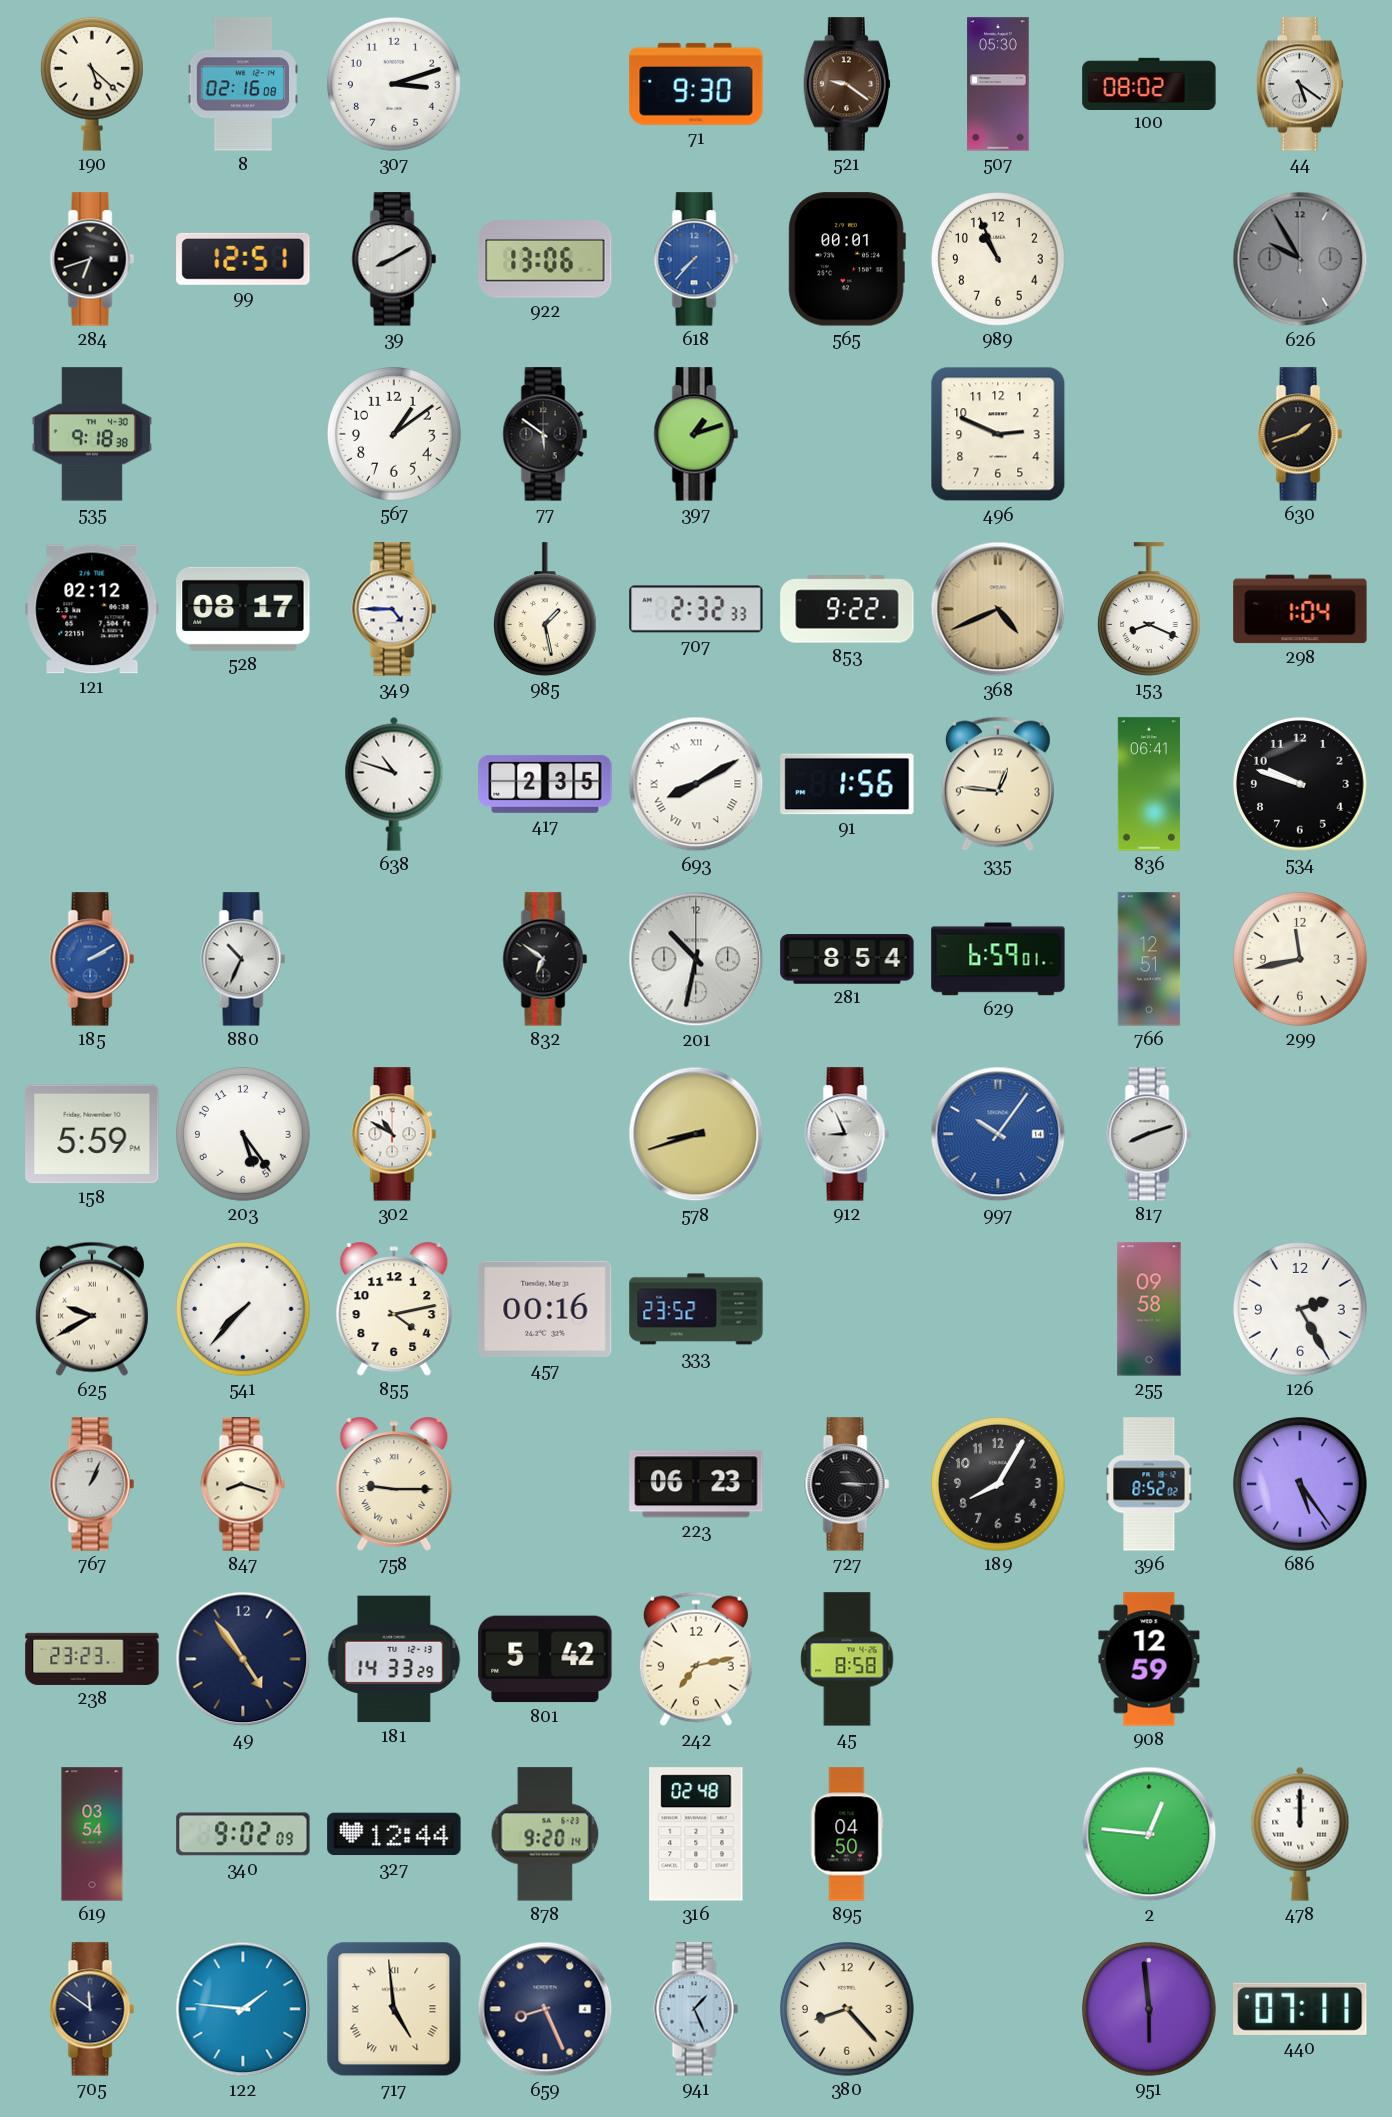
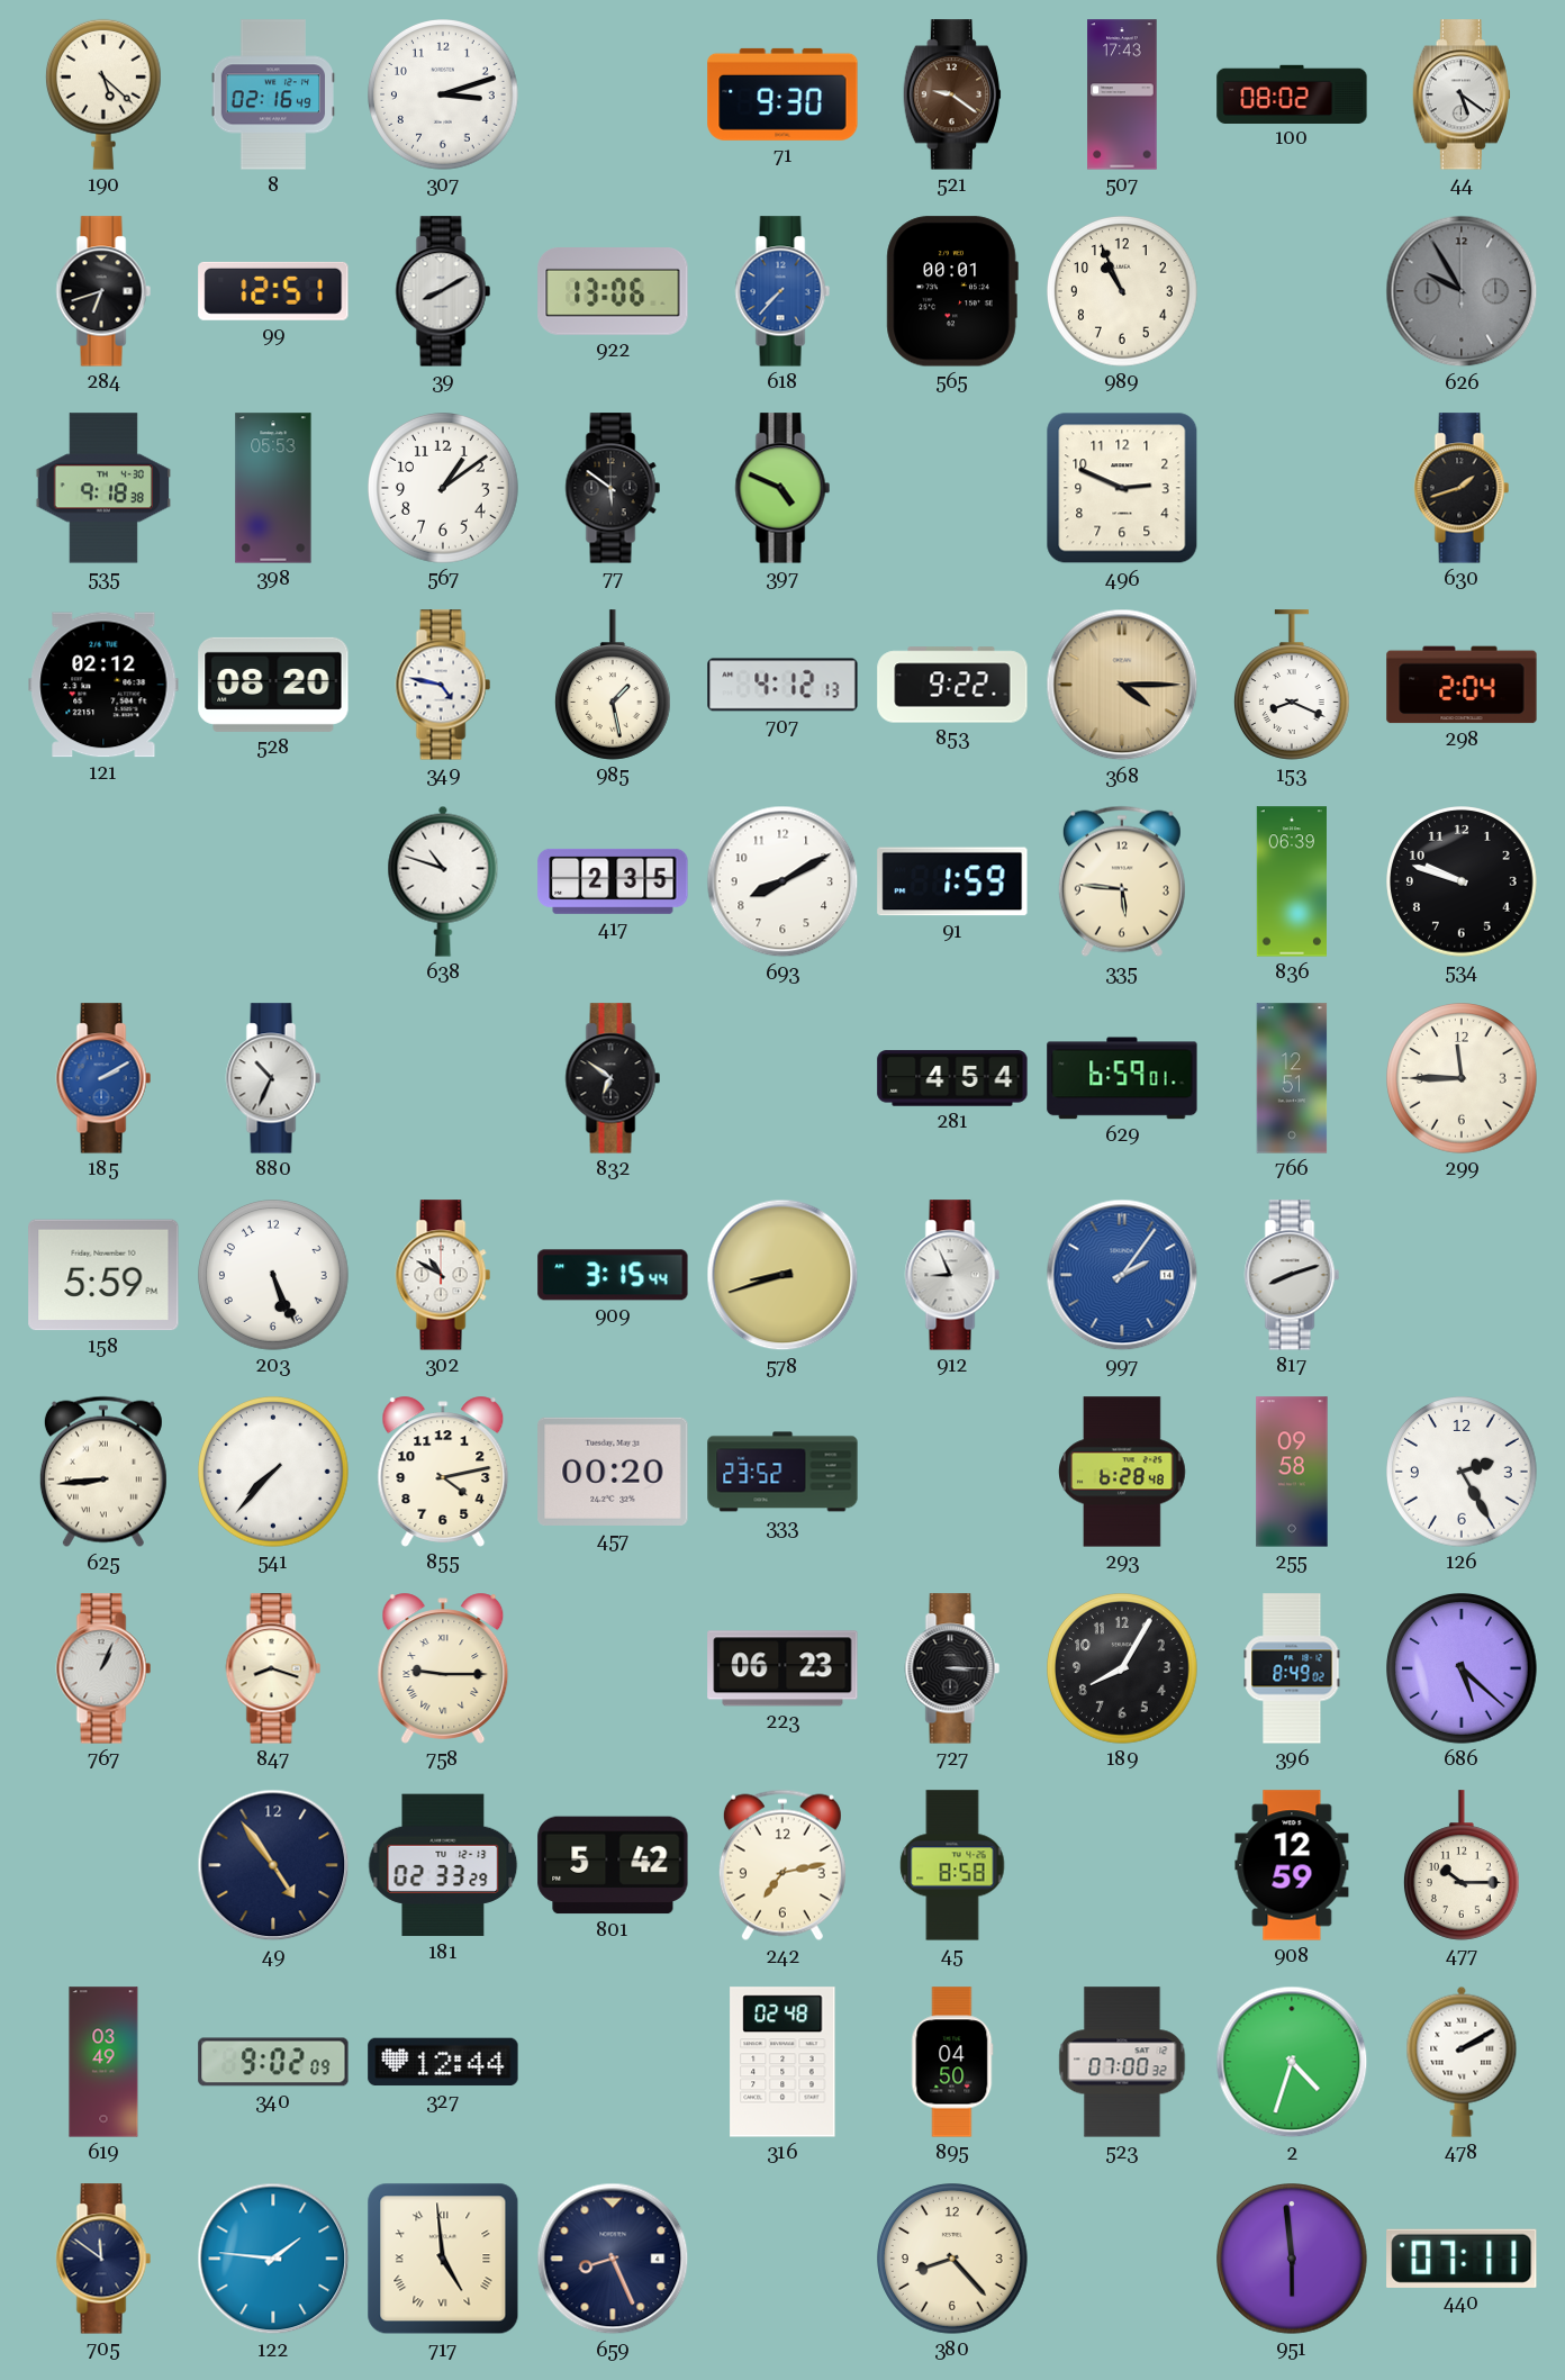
8: 02:16:08 -> 02:16:49 (273, 94)
507: 05:30 -> 17:43 (1122, 94)
398: none -> 05:53 (273, 488)
397: 1:12 -> 4:49 (782, 488)
528: 08:17 -> 08:20 (273, 685)
349: 4:45 -> 4:47 (443, 685)
707: 2:32 -> 4:12 (782, 685)
368: 4:41 -> 4:15 (1122, 685)
298: 1:04 -> 2:04 (1462, 685)
693 numerals: Roman -> Arabic (782, 881)
91: 1:56 -> 1:59 (952, 881)
335: 12:46 -> 5:46 (1122, 881)
836: 06:41 -> 06:39 (1292, 881)
201: 10:32 -> none (696, 959)
281: 8:54 -> 4:54 (952, 1078)
299: 11:43 -> 11:45 (1463, 1079)
203: 5:24 -> 5:26 (274, 1276)
909: none -> 3:15 (613, 1275)
997: 10:06 -> 2:06 (1122, 1275)
625: 9:40 -> 8:44 (103, 1472)
457: 00:16 -> 00:20 (613, 1472)
293: none -> 6:28 (1123, 1472)
396: 8:52 -> 8:49 (1292, 1668)
686: 5:24 -> 5:22 (1463, 1669)
238: 23:23 -> none (92, 1659)
181: 14:33 -> 02:33 (443, 1865)
477: none -> 10:15 (1462, 1865)
619: 03:54 -> 03:49 (103, 2062)
878: 9:20 -> none (545, 1834)
523: none -> 07:00 (1122, 2062)
2: 12:46 -> 4:33 (1292, 2062)
478: 12:00 -> 2:10 (1462, 2062)
941: 1:26 -> none (696, 2009)
